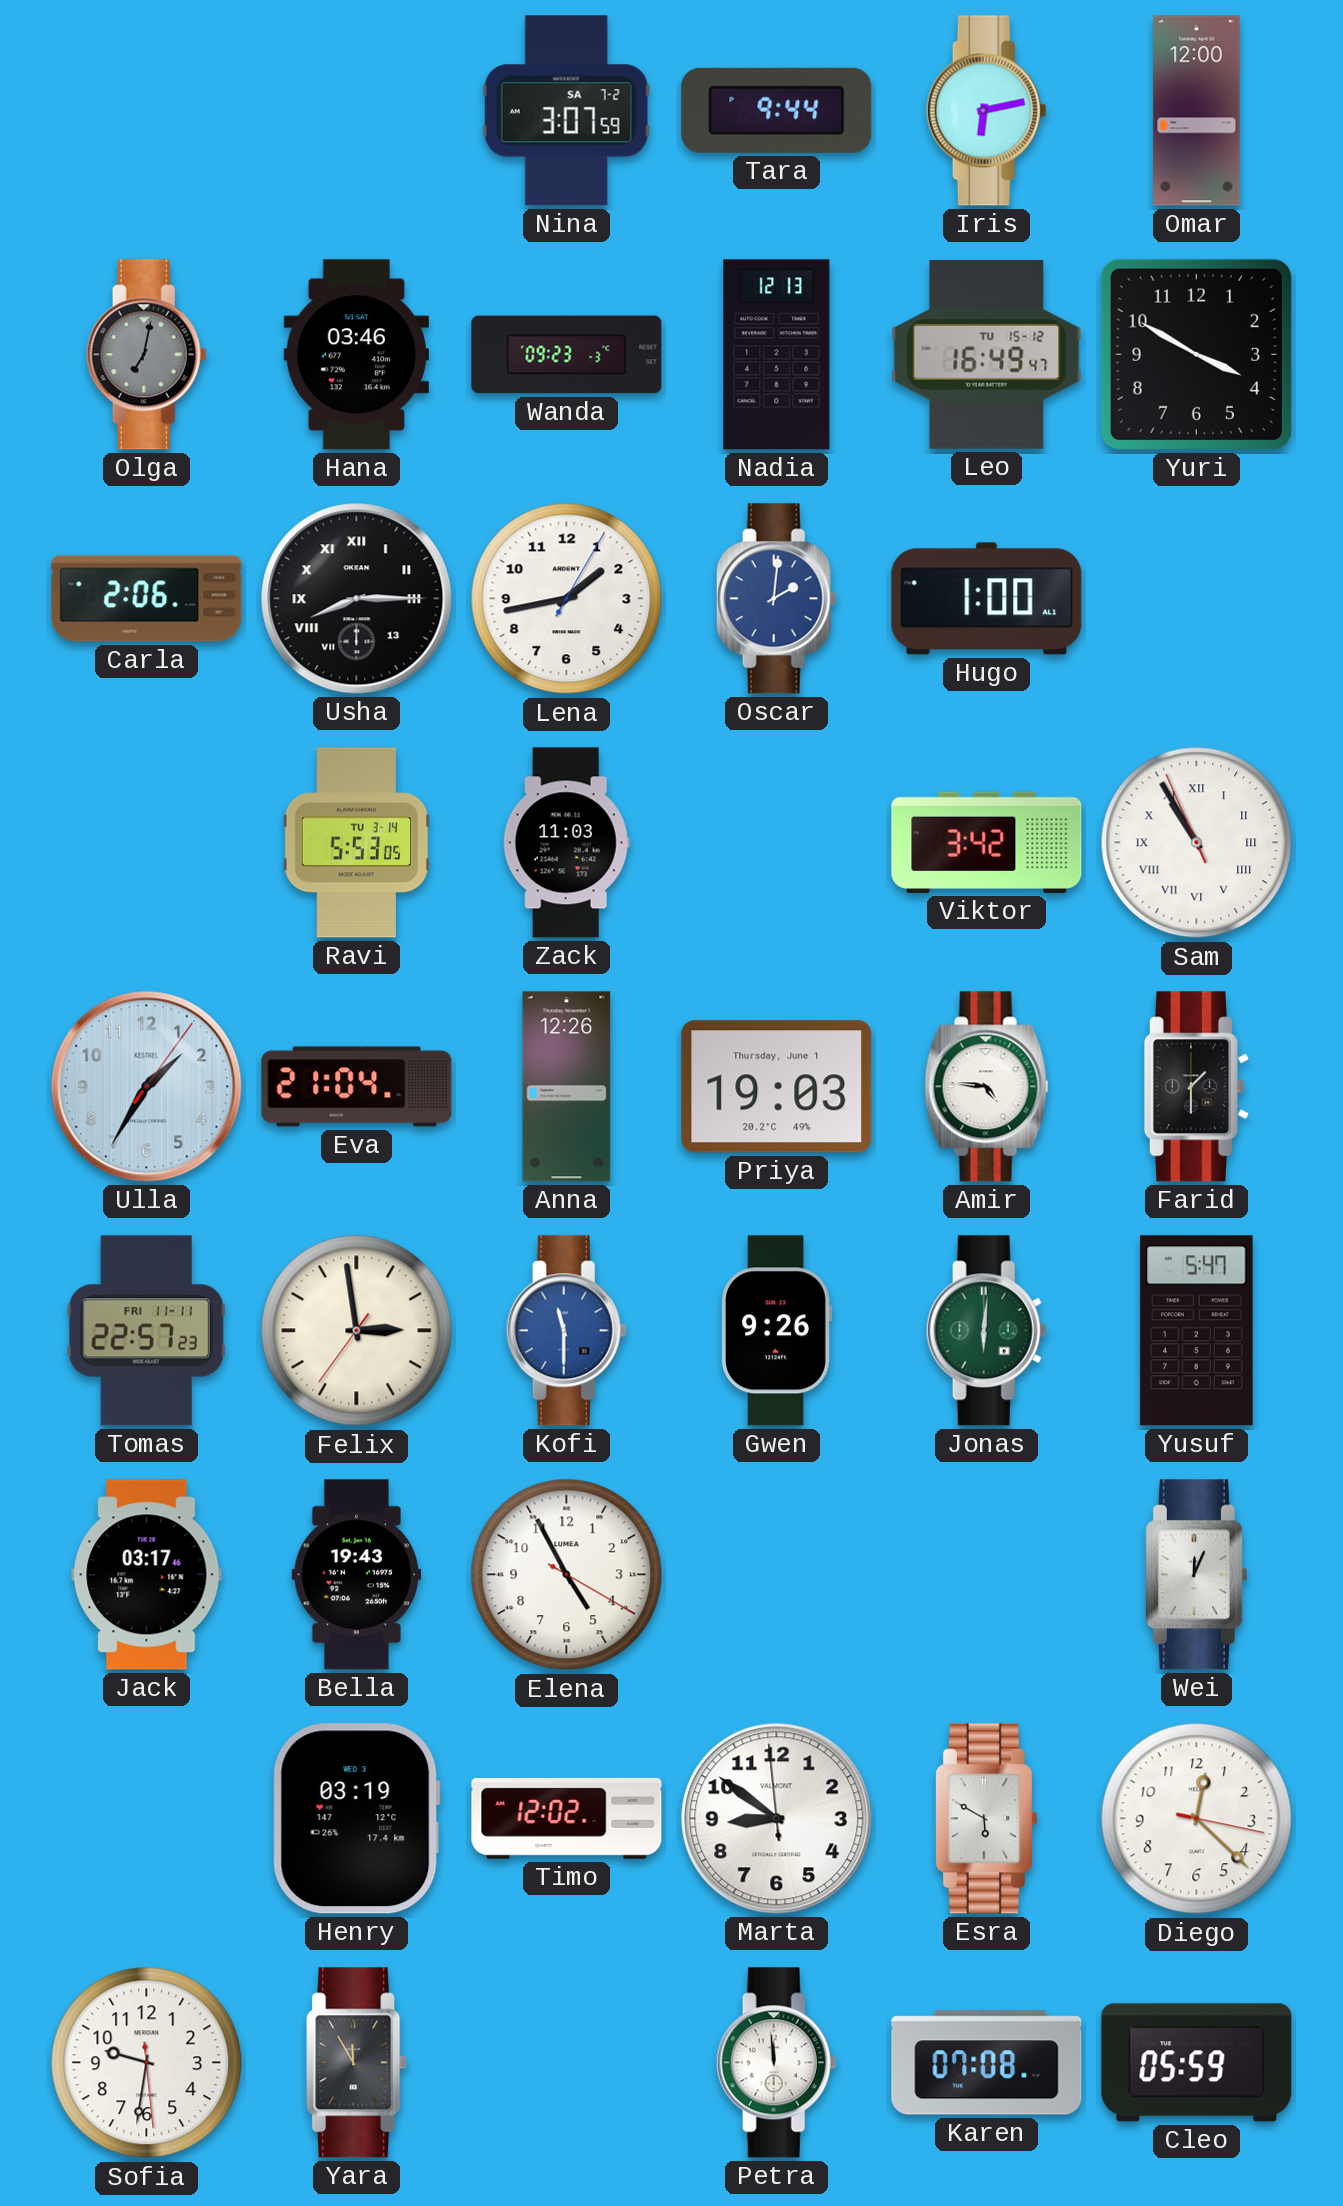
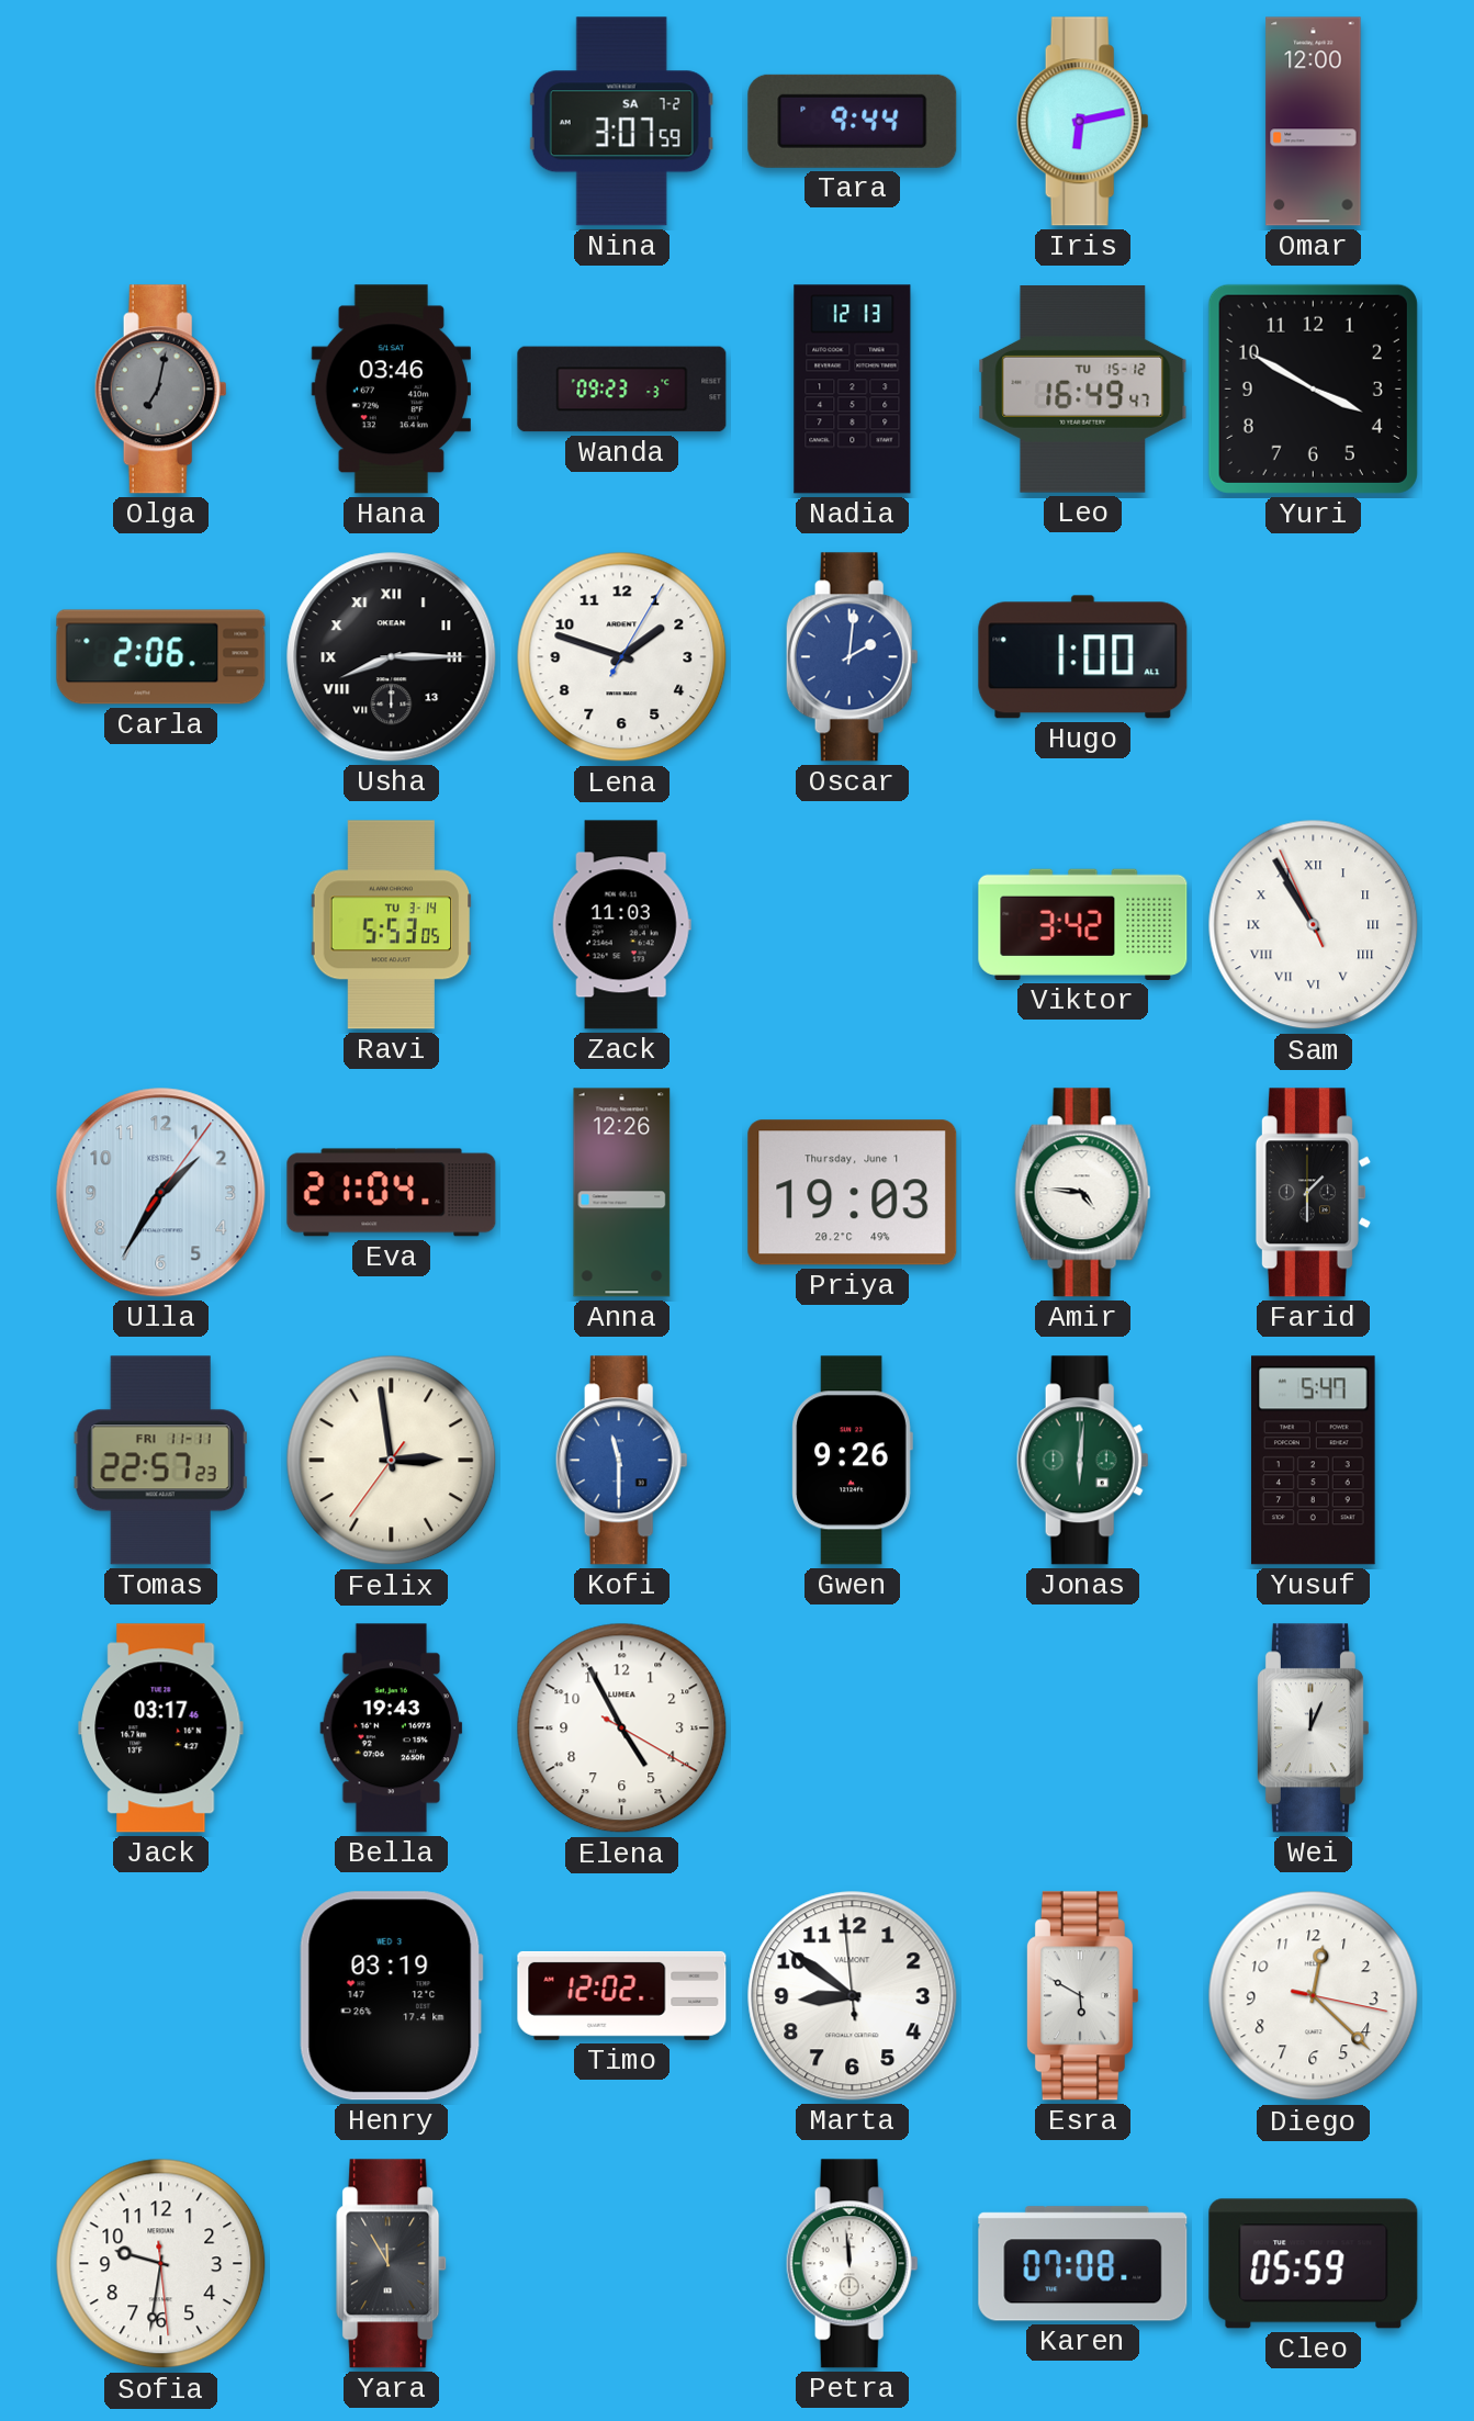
Lena: 1:43 -> 1:48 (622, 657)
